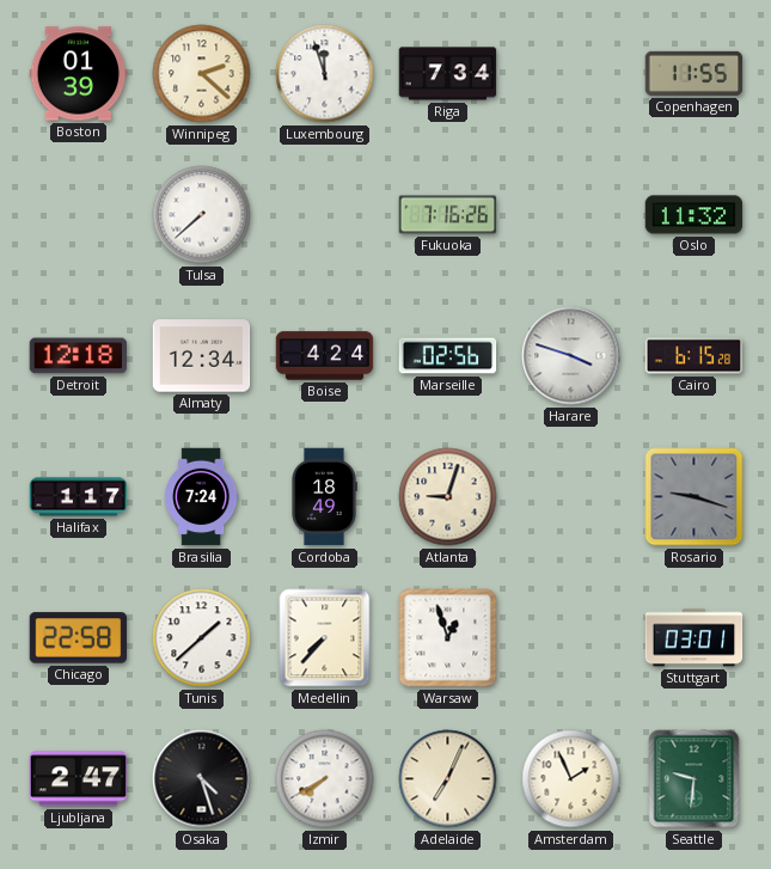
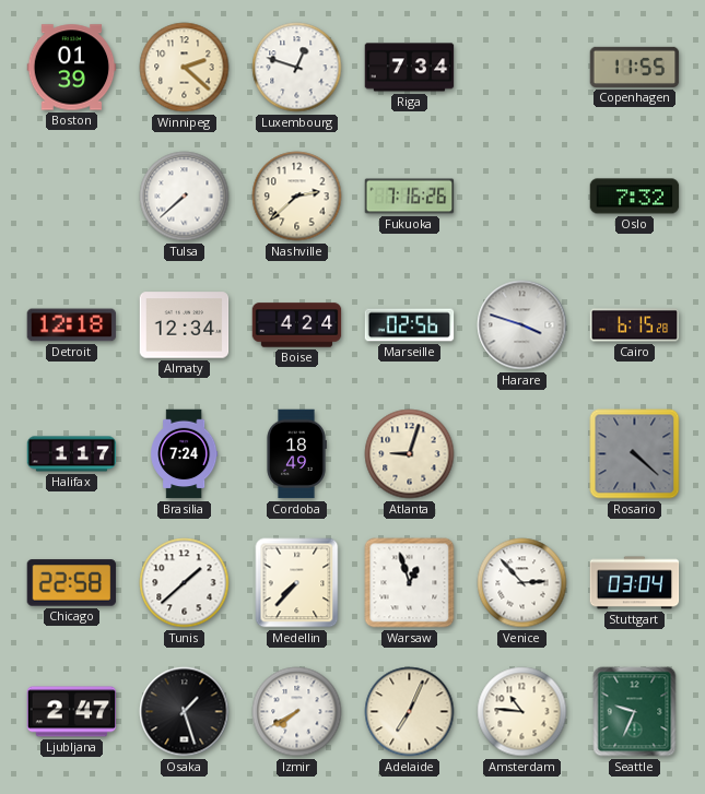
Luxembourg: 11:57 -> 12:48 (297, 68)
Nashville: none -> 2:38 (297, 197)
Oslo: 11:32 -> 7:32 (635, 197)
Rosario: 9:18 -> 4:22 (635, 454)
Venice: none -> 2:53 (522, 583)
Stuttgart: 03:01 -> 03:04 (635, 583)
Osaka: 4:27 -> 1:27 (185, 712)
Amsterdam: 1:56 -> 10:46 (522, 712)
Seattle: 9:31 -> 9:34 (635, 712)
